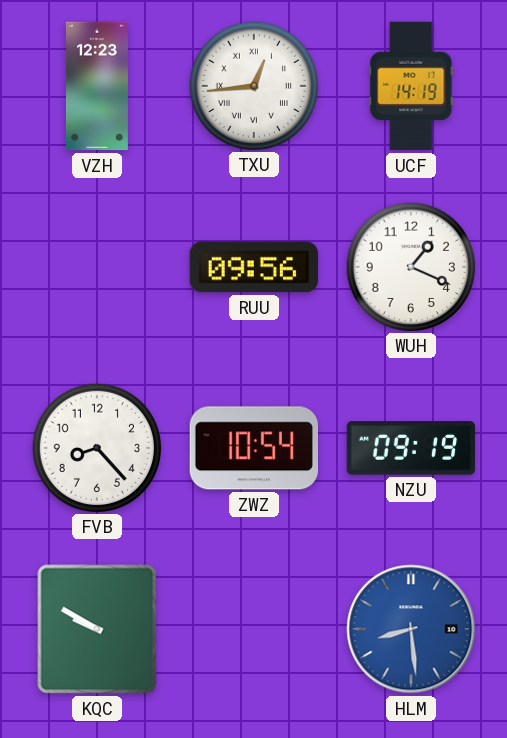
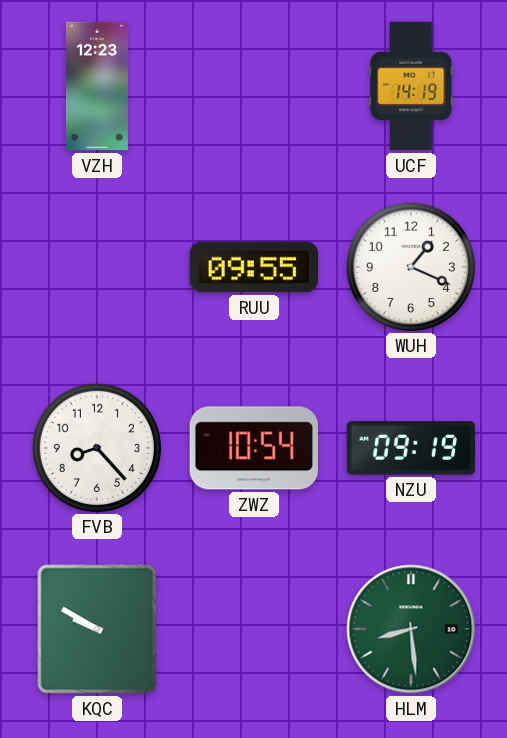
TXU: 12:44 -> none (253, 85)
RUU: 09:56 -> 09:55 (253, 267)
HLM dial: blue -> green (411, 629)
